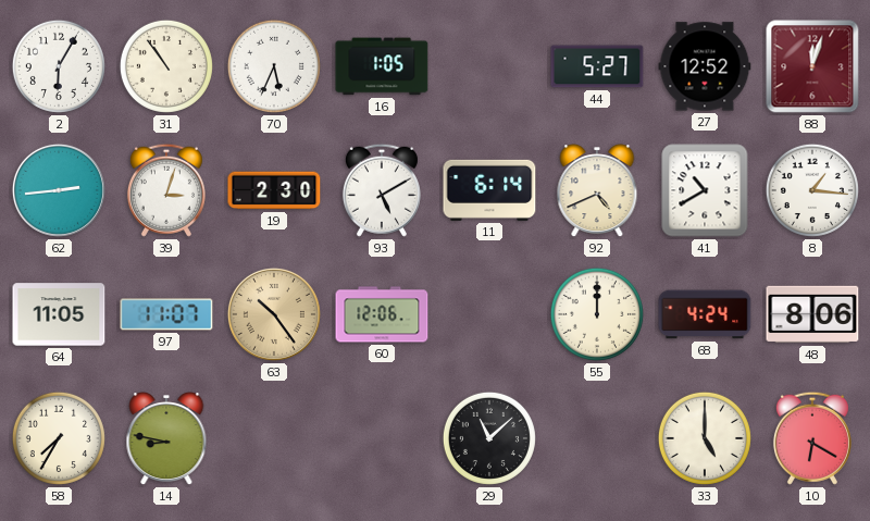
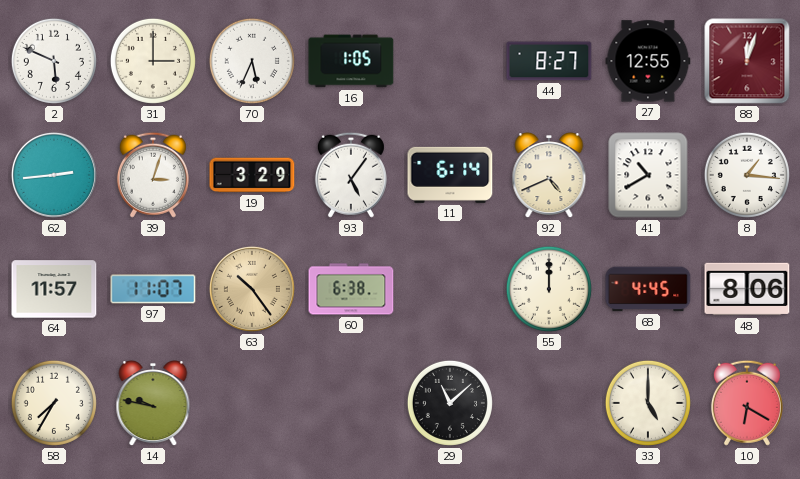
2: 6:05 -> 5:49 (54, 61)
31: 10:54 -> 3:00 (153, 61)
44: 5:27 -> 8:27 (549, 61)
27: 12:52 -> 12:55 (648, 61)
19: 2:30 -> 3:29 (252, 175)
93: 5:10 -> 5:06 (351, 175)
64: 11:05 -> 11:57 (54, 289)
60: 12:06 -> 6:38 (351, 289)
68: 4:24 -> 4:45 (648, 289)
14: 8:47 -> 9:47 (153, 404)
